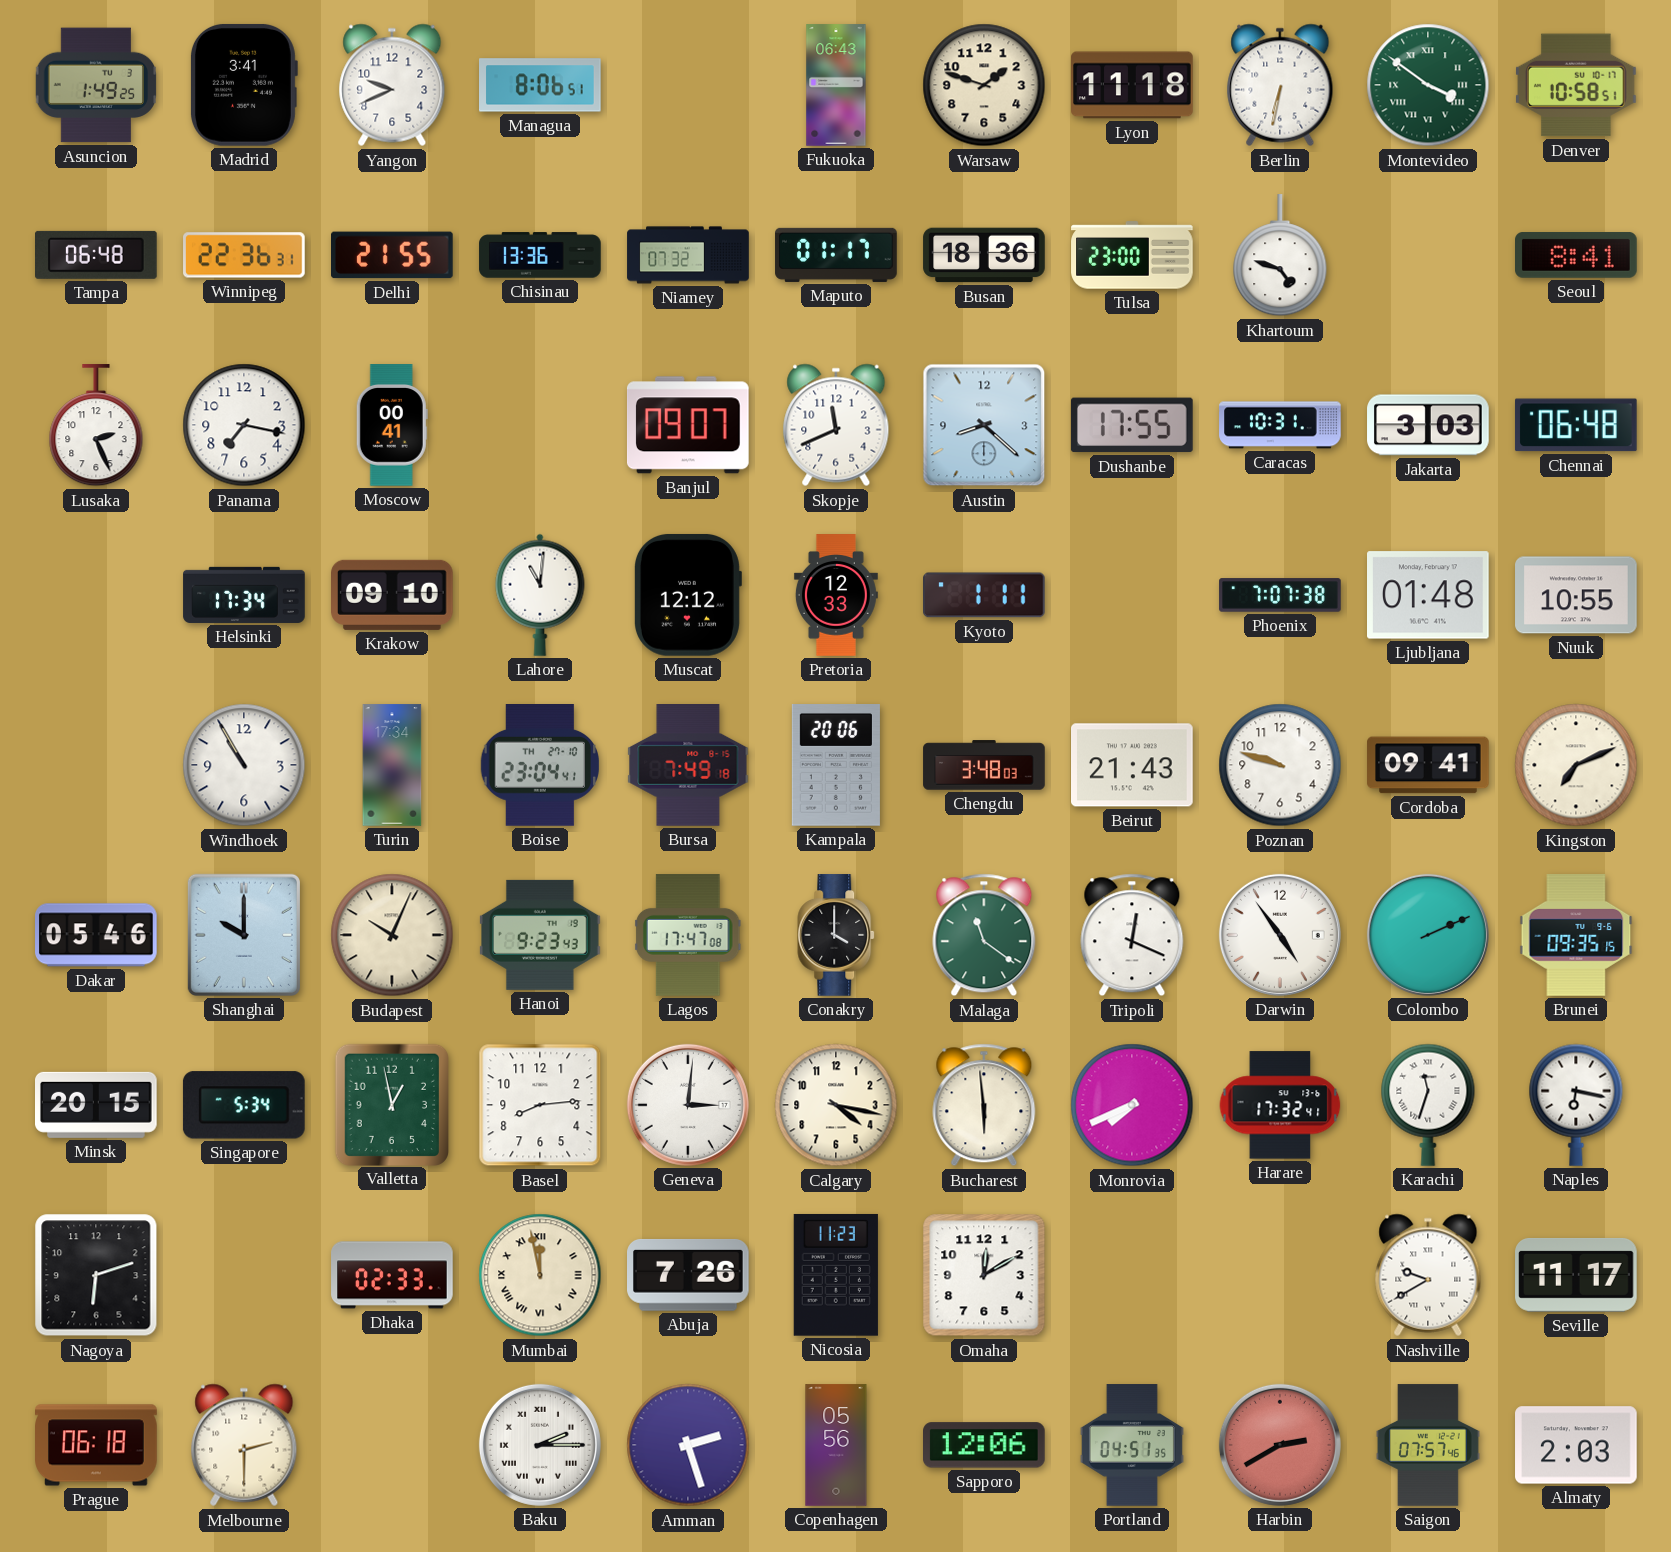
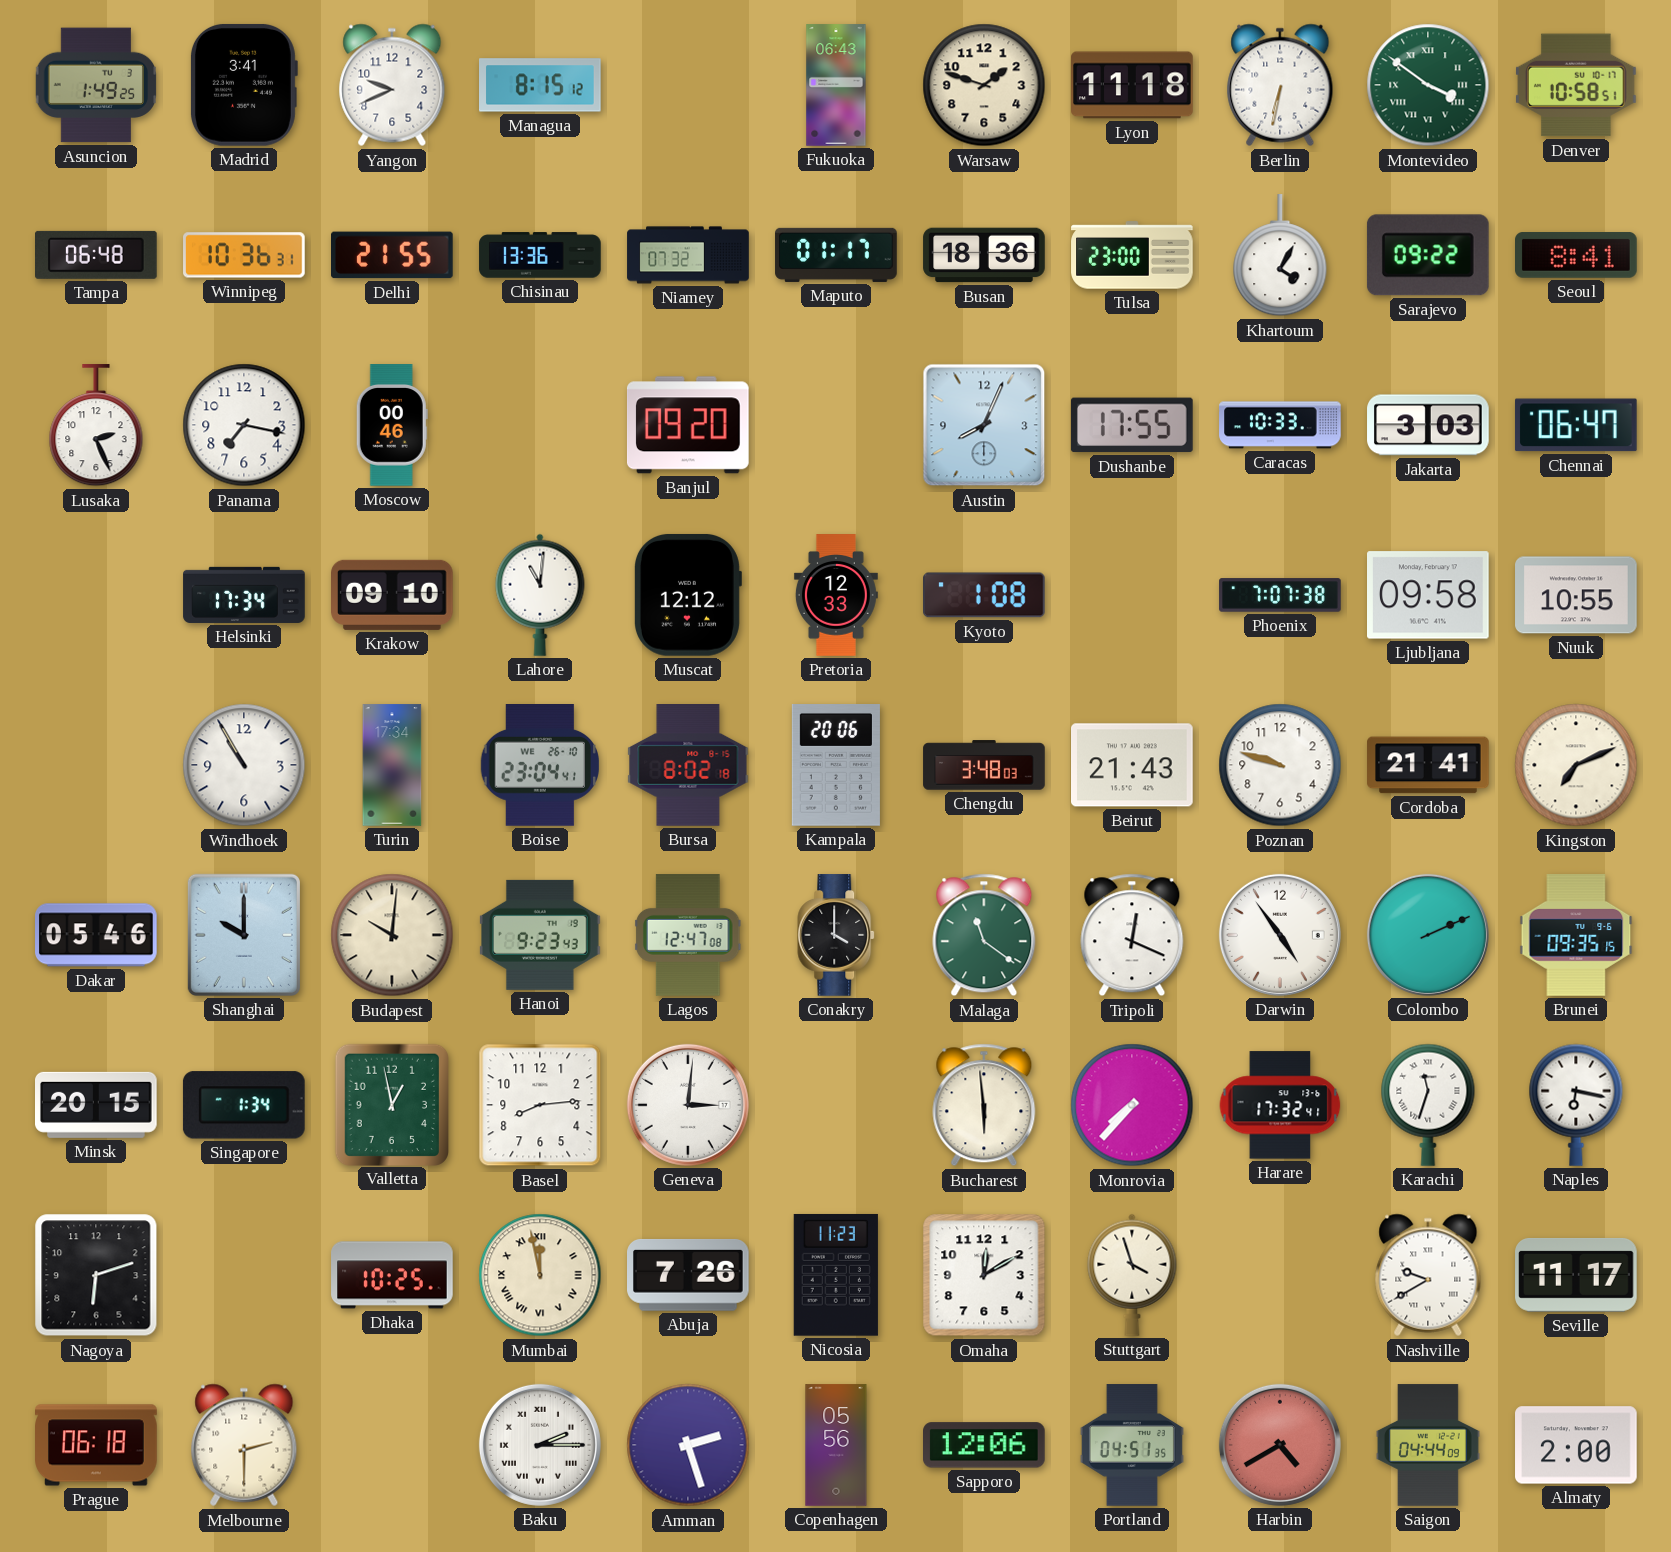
Managua: 8:06 -> 8:15 (541, 85)
Winnipeg: 22:36 -> 10:36 (244, 255)
Khartoum: 4:48 -> 4:05 (1280, 256)
Sarajevo: none -> 09:22 (1428, 255)
Moscow: 00:41 -> 00:46 (392, 425)
Banjul: 09:07 -> 09:20 (688, 425)
Skopje: 11:41 -> none (836, 425)
Austin: 8:22 -> 8:04 (984, 425)
Caracas: 10:31 -> 10:33 (1280, 425)
Chennai: 06:48 -> 06:47 (1576, 425)
Kyoto: 1:11 -> 1:08 (985, 595)
Ljubljana: 01:48 -> 09:58 (1429, 595)
Boise date: TH 27-10 -> WE 26-10 (539, 766)
Bursa: 7:49 -> 8:02 (688, 765)
Cordoba: 09:41 -> 21:41 (1428, 765)
Budapest: 10:04 -> 10:01 (392, 935)
Lagos: 17:47 -> 12:47 (689, 935)
Singapore: 5:34 -> 1:34 (244, 1105)
Calgary: 4:17 -> none (836, 1105)
Monrovia: 7:41 -> 7:37 (1132, 1105)
Dhaka: 02:33 -> 10:25 (392, 1275)
Stuttgart: none -> 3:57 (1132, 1275)
Harbin: 2:40 -> 4:40 (1280, 1445)
Saigon: 07:57 -> 04:44 (1428, 1445)
Almaty: 2:03 -> 2:00 (1576, 1445)
